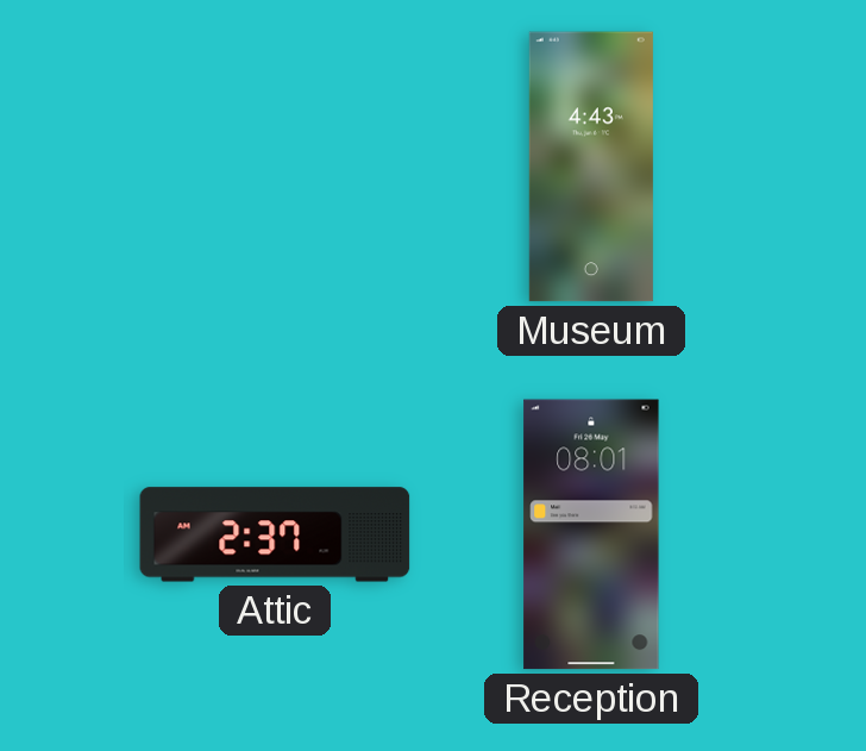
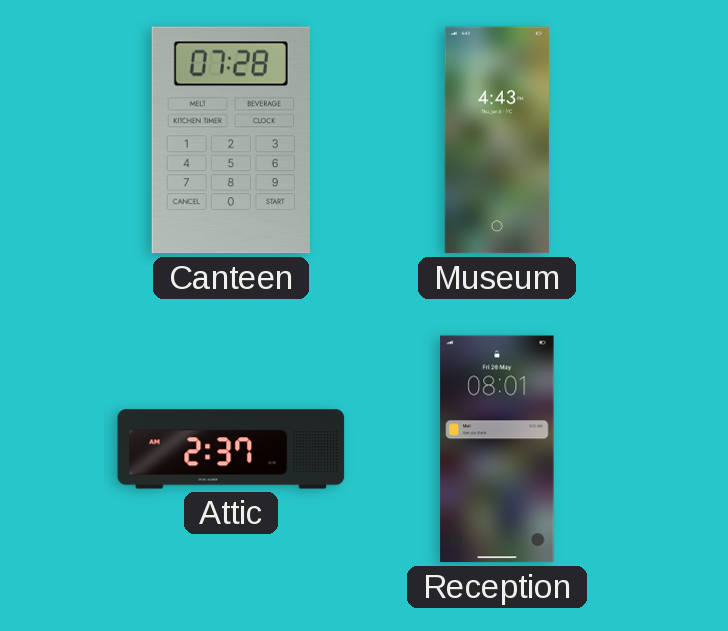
Canteen: none -> 07:28 (231, 140)
